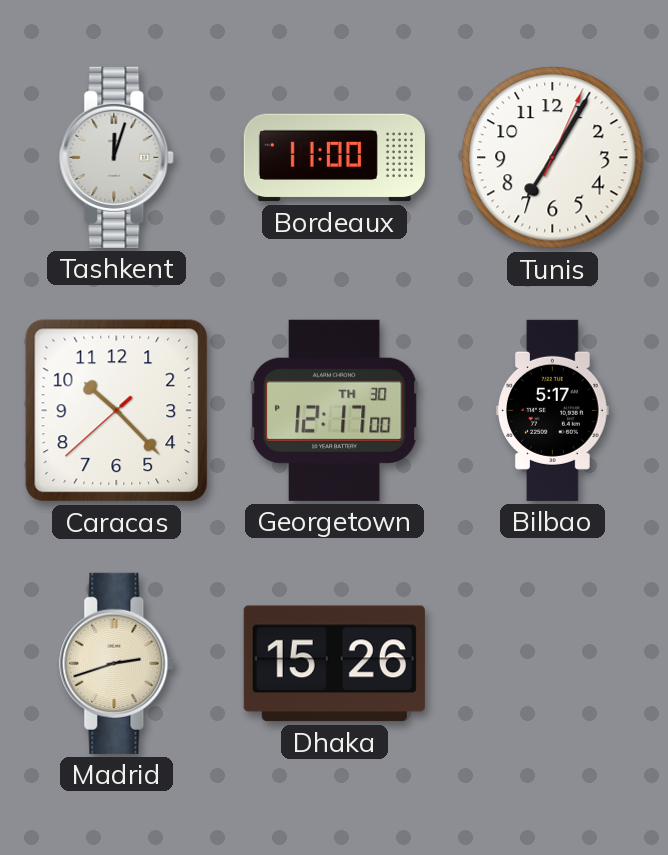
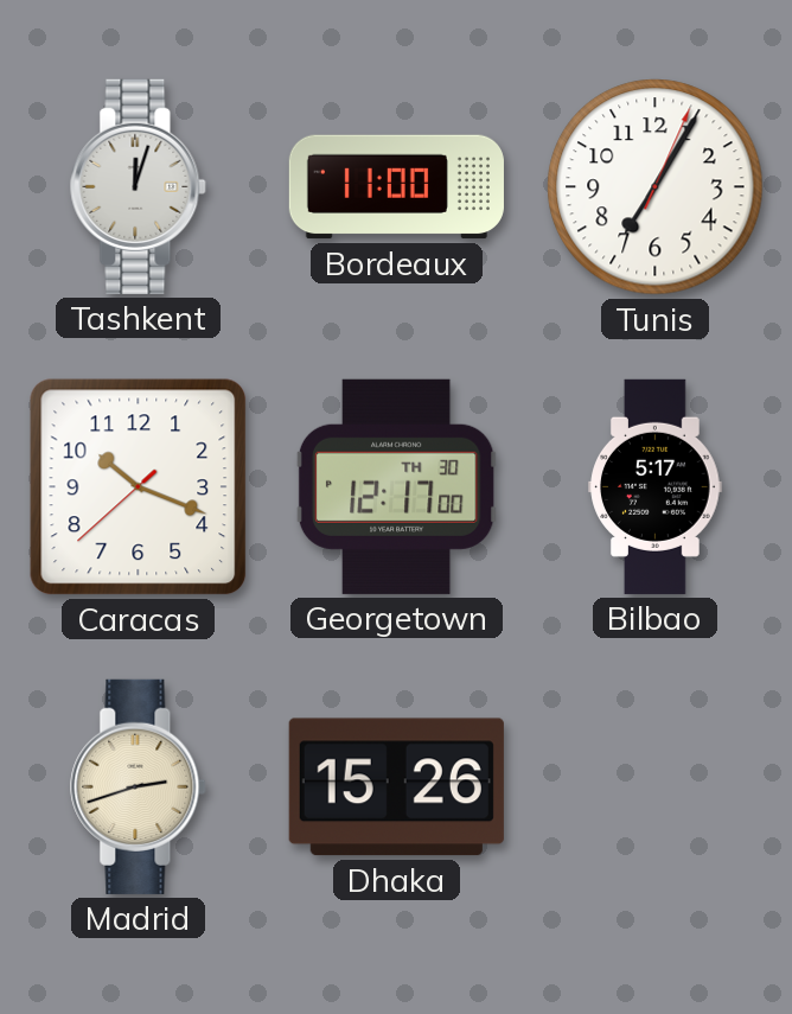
Caracas: 10:22 -> 10:18 (139, 487)
